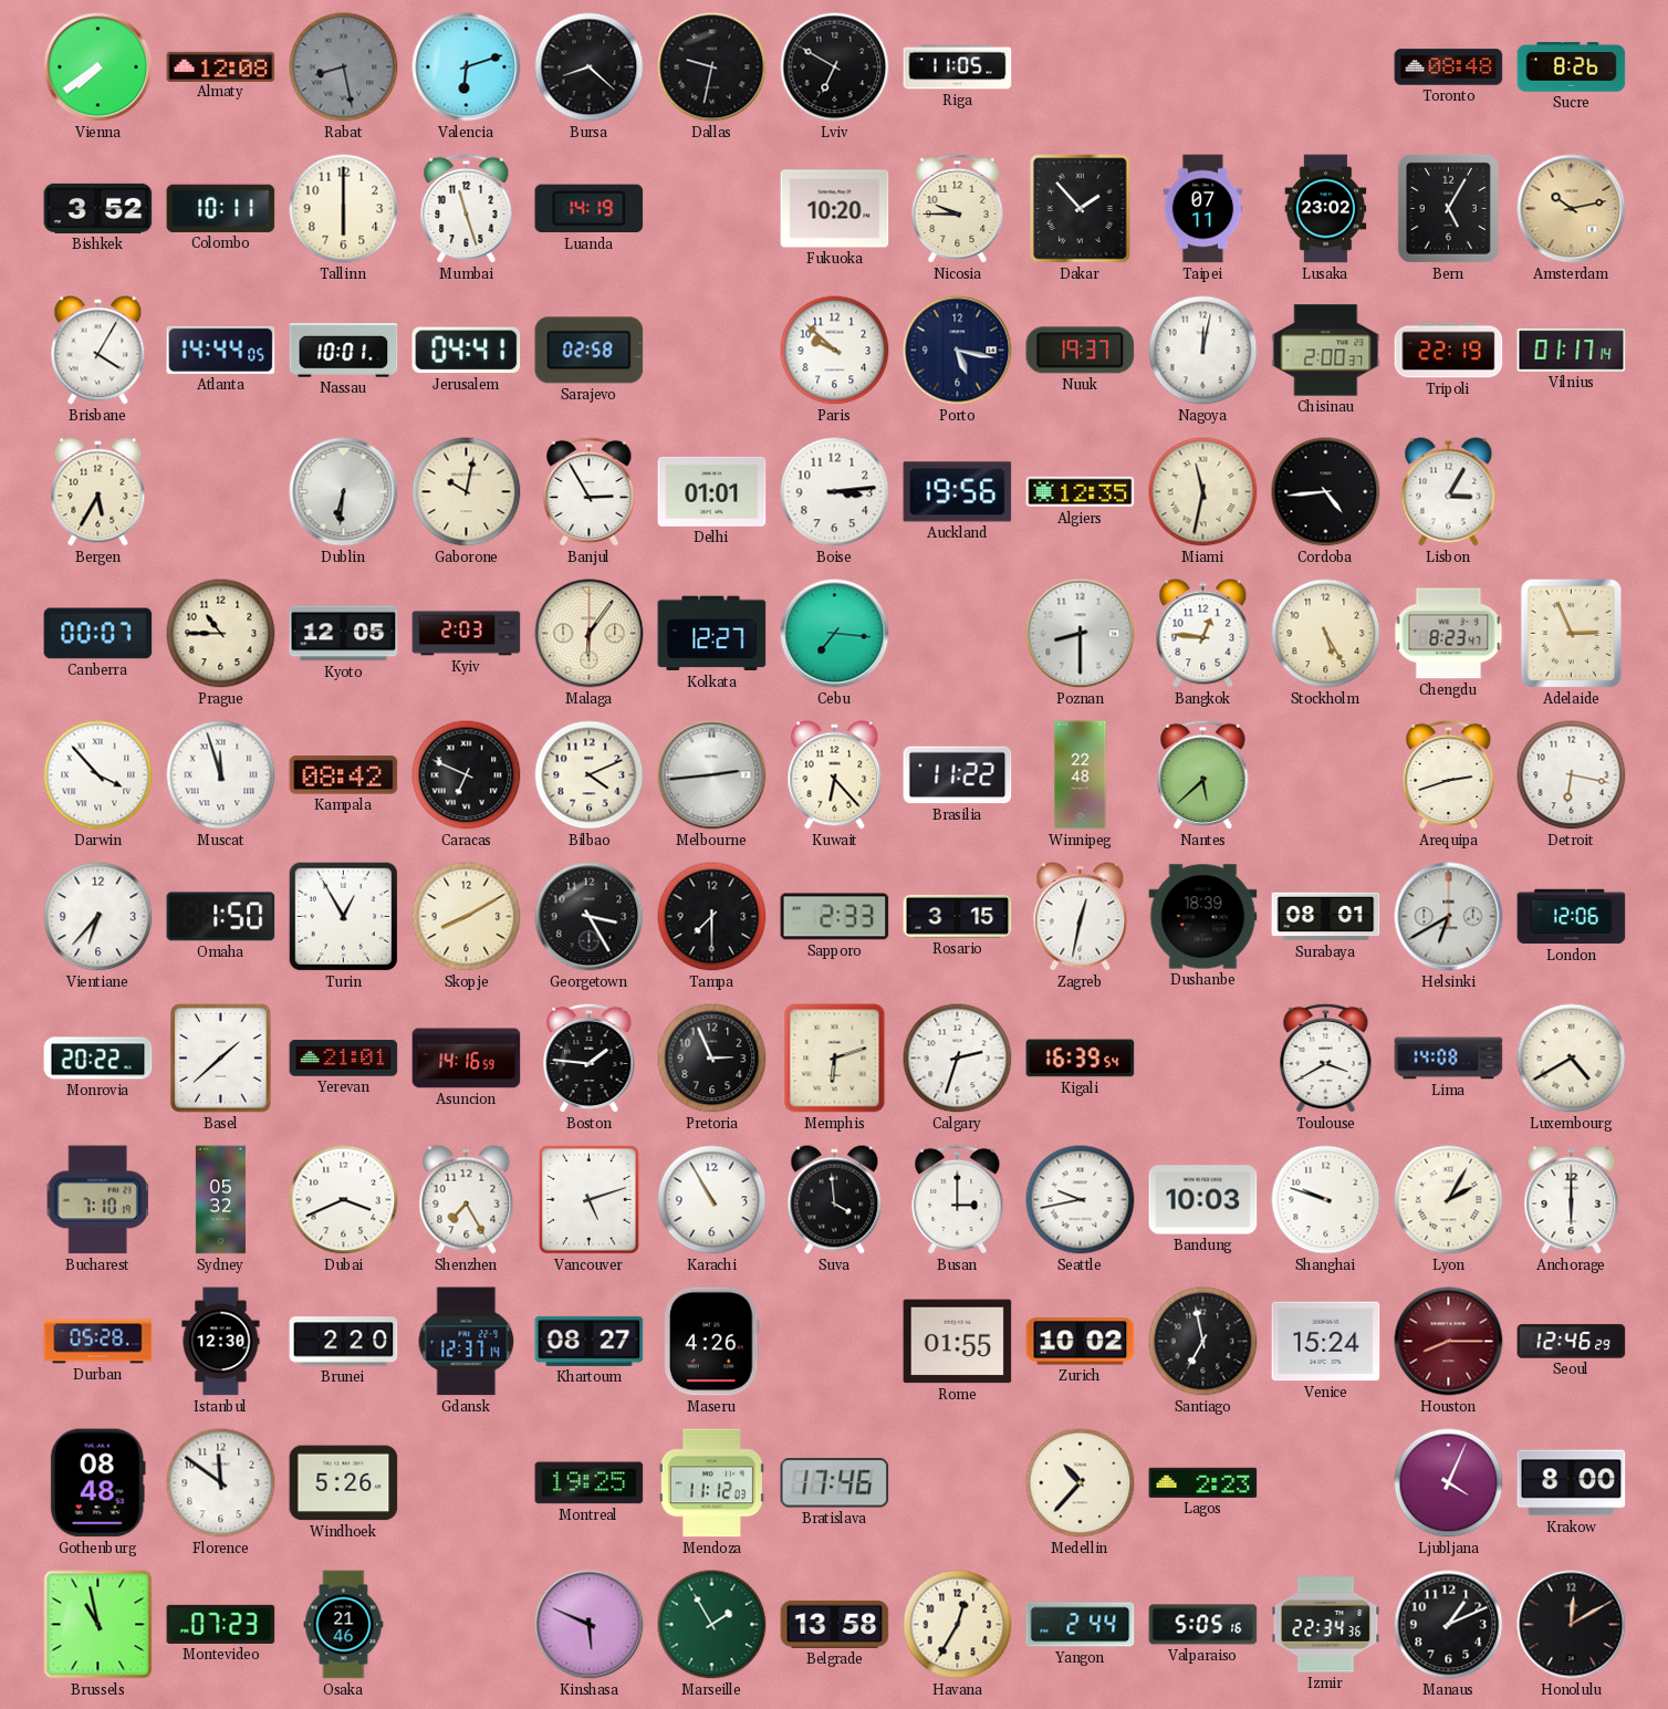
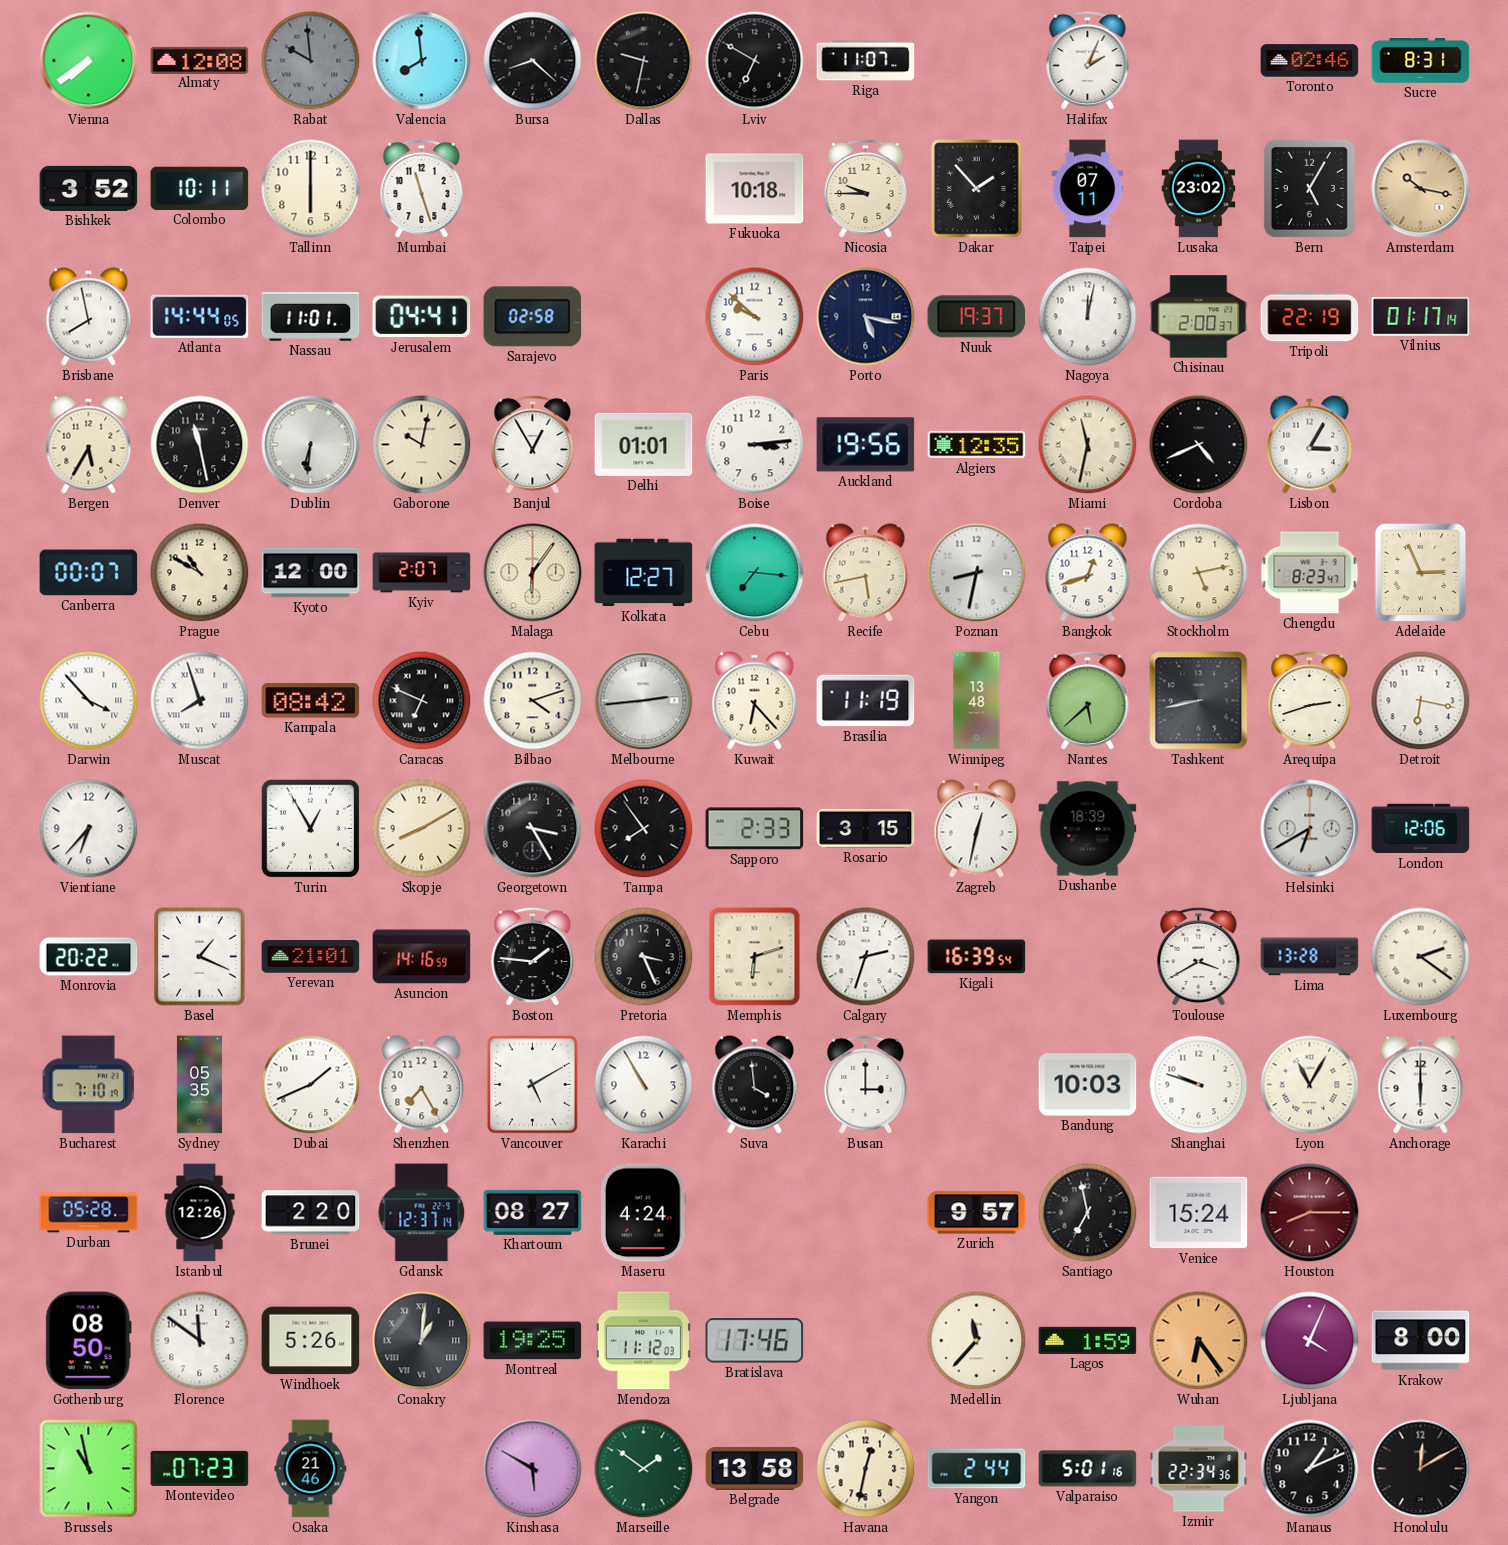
Rabat: 8:28 -> 9:59 (311, 61)
Valencia: 6:12 -> 7:59 (422, 61)
Riga: 11:05 -> 11:07 (866, 61)
Halifax: none -> 2:04 (1088, 61)
Toronto: 08:48 -> 02:46 (1310, 61)
Sucre: 8:26 -> 8:31 (1421, 61)
Luanda: 14:19 -> none (590, 209)
Fukuoka: 10:20 -> 10:18 (755, 189)
Amsterdam: 10:13 -> 10:17 (1421, 189)
Brisbane: 4:05 -> 7:58 (89, 317)
Nassau: 10:01 -> 11:01 (311, 317)
Denver: none -> 11:28 (200, 445)
Banjul: 2:55 -> 12:55 (533, 445)
Cordoba: 4:44 -> 4:41 (1199, 445)
Prague: 10:45 -> 10:50 (200, 573)
Kyoto: 12:05 -> 12:00 (311, 573)
Kyiv: 2:03 -> 2:07 (422, 573)
Recife: none -> 5:43 (866, 573)
Poznan: 8:30 -> 8:32 (977, 573)
Bangkok: 12:46 -> 12:42 (1088, 573)
Stockholm: 5:25 -> 5:13 (1199, 573)
Muscat: 11:57 -> 7:57 (200, 701)
Bilbao: 4:11 -> 4:12 (533, 701)
Brasilia: 11:22 -> 11:19 (866, 701)
Winnipeg: 22:48 -> 13:48 (977, 701)
Tashkent: none -> 8:43 (1199, 701)
Omaha: 1:50 -> none (221, 917)
Tampa: 7:30 -> 7:54 (644, 829)
Surabaya: 08:01 -> none (1326, 917)
Basel: 1:38 -> 1:19 (200, 957)
Pretoria: 2:56 -> 3:26 (644, 957)
Lima: 14:08 -> 13:28 (1310, 957)
Luxembourg: 4:40 -> 2:21 (1421, 957)
Sydney: 05:32 -> 05:35 (199, 1085)
Dubai: 3:41 -> 1:41 (311, 1085)
Vancouver: 5:12 -> 5:10 (533, 1085)
Seattle: 9:43 -> none (1081, 1200)
Lyon: 2:05 -> 11:05 (1310, 1085)
Istanbul: 12:30 -> 12:26 (200, 1213)
Maseru: 4:26 -> 4:24 (644, 1213)
Rome: 01:55 -> none (958, 1342)
Zurich: 10:02 -> 9:57 (977, 1213)
Seoul: 12:46 -> none (1572, 1342)
Gothenburg: 08:48 -> 08:50 (88, 1341)
Conakry: none -> 1:01 (422, 1341)
Medellin: 10:37 -> 11:37 (977, 1341)
Lagos: 2:23 -> 1:59 (1088, 1340)
Wuhan: none -> 6:24 (1199, 1341)
Kinshasa: 5:49 -> 5:50 (533, 1469)
Marseille: 1:55 -> 1:51 (644, 1469)
Havana: 12:35 -> 12:32 (866, 1469)
Valparaiso: 5:05 -> 5:01 (1088, 1469)
